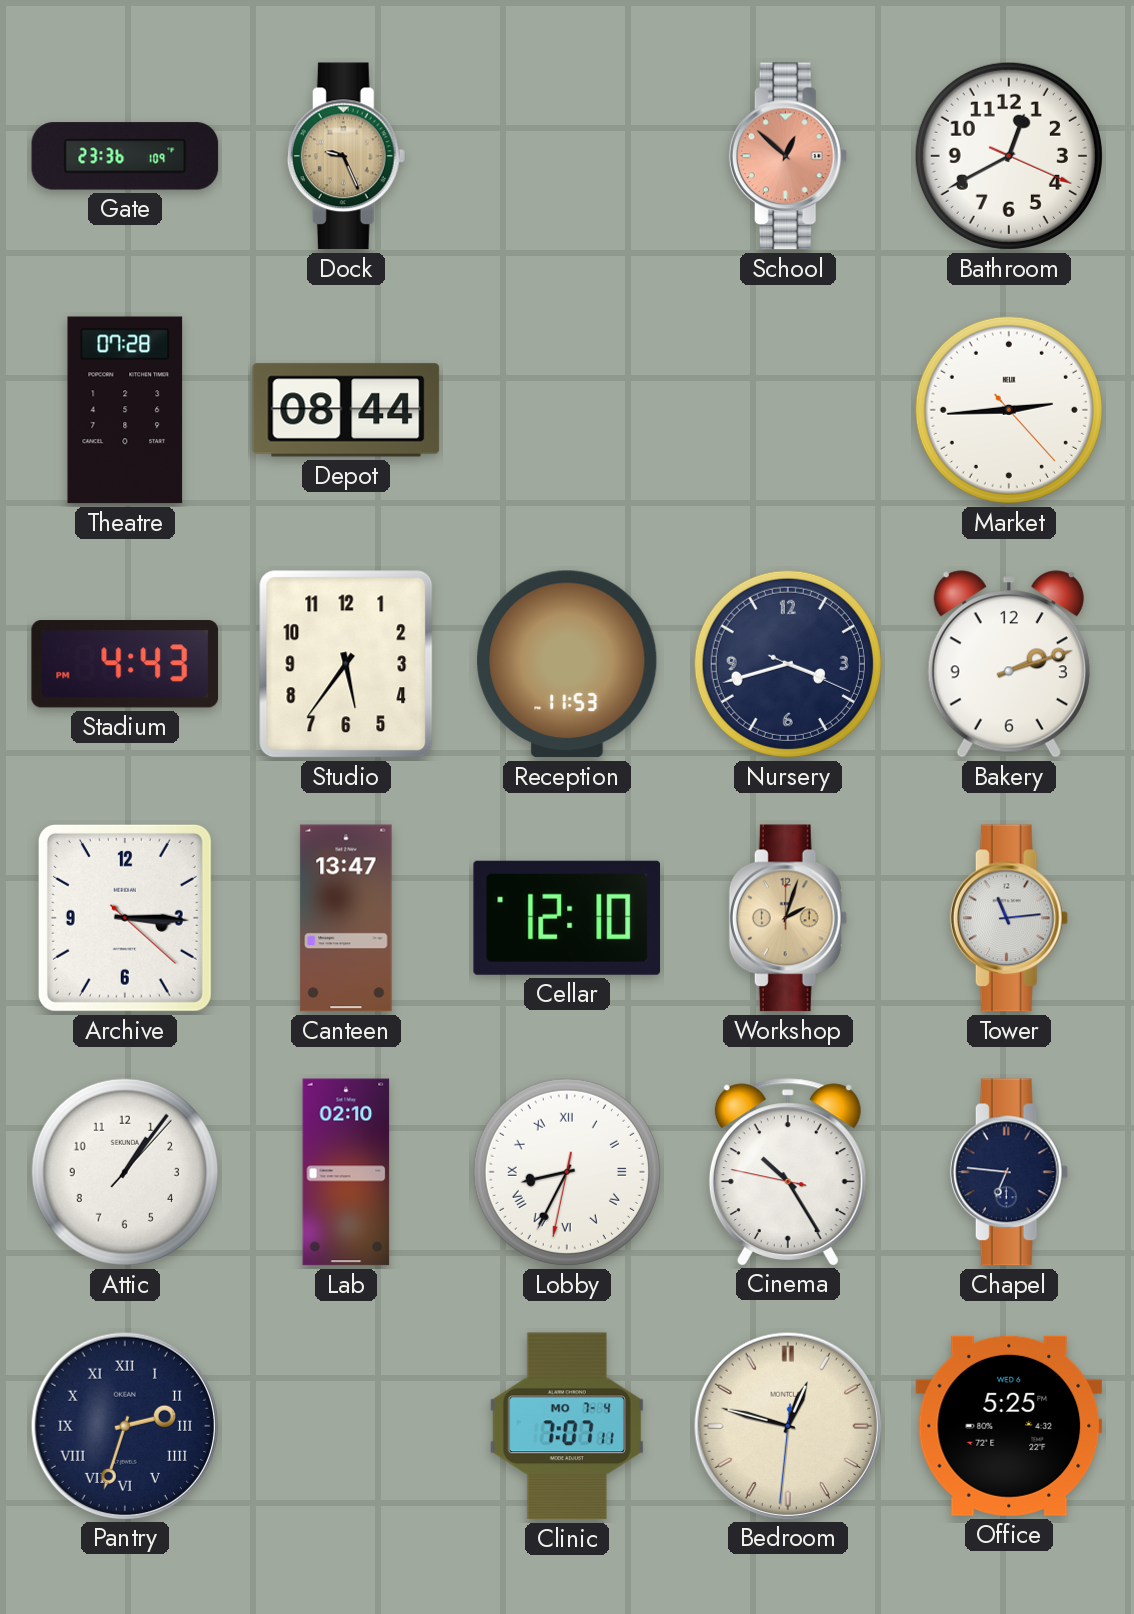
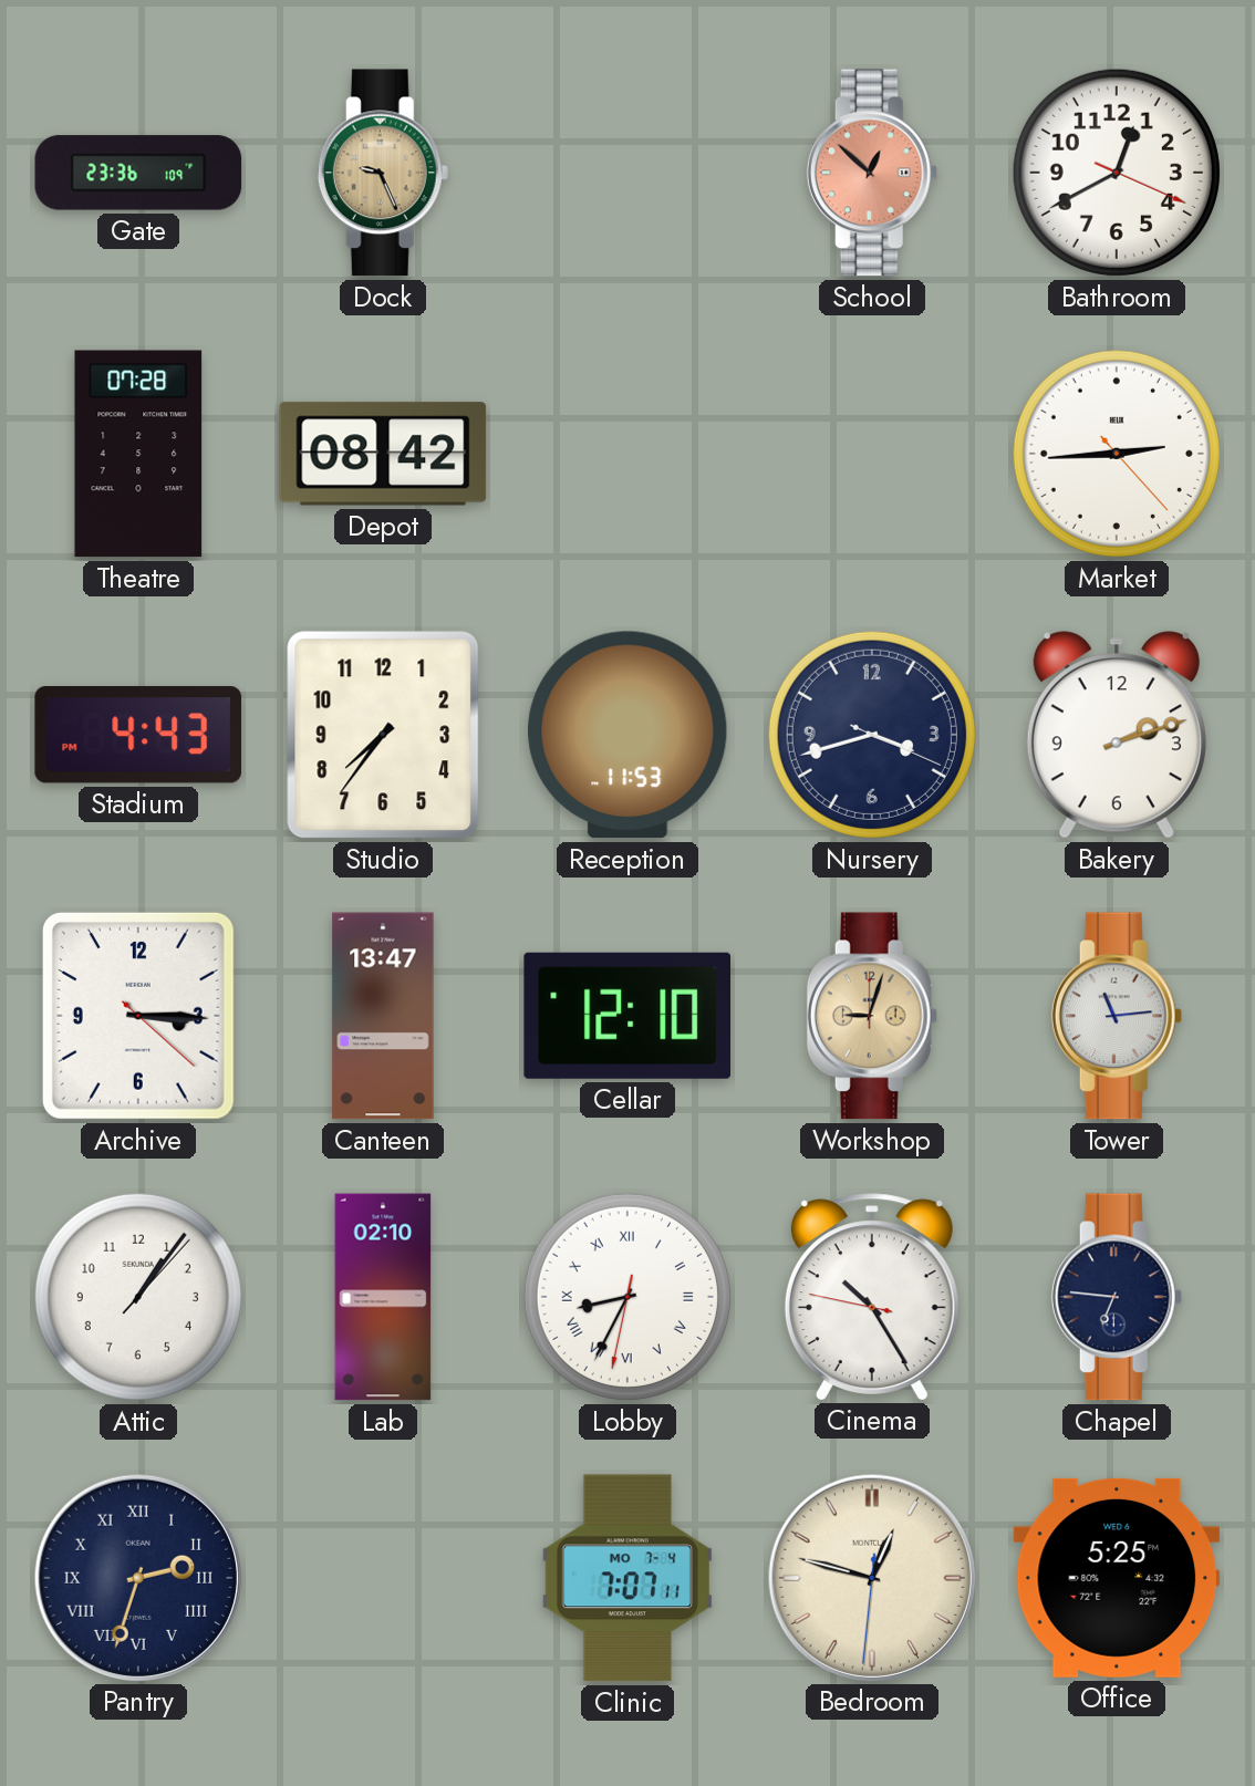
Depot: 08:44 -> 08:42 (383, 454)
Studio: 5:36 -> 7:36 (383, 735)
Workshop: 2:03 -> 9:03 (872, 1016)
